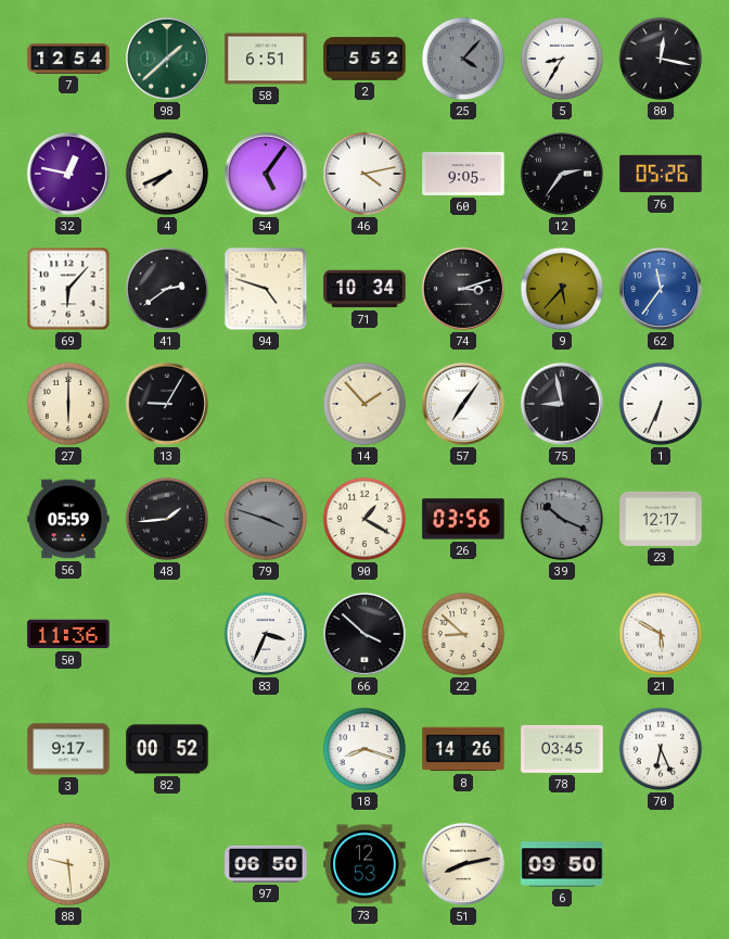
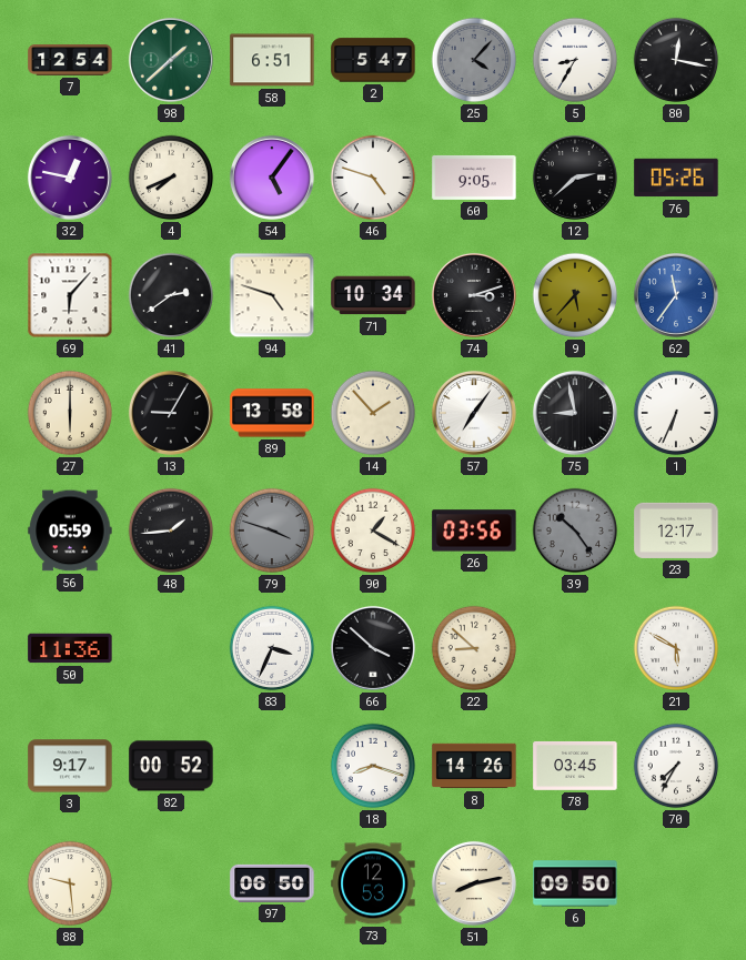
2: 5:52 -> 5:47 (373, 60)
46: 4:13 -> 4:48 (373, 178)
12: 2:36 -> 2:38 (575, 178)
89: none -> 13:58 (272, 413)
39: 10:19 -> 10:24 (575, 530)
70: 6:26 -> 7:35 (676, 766)
